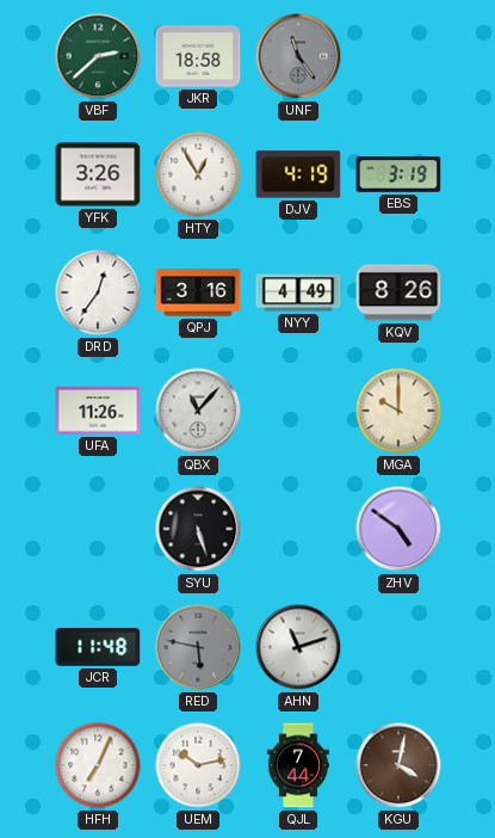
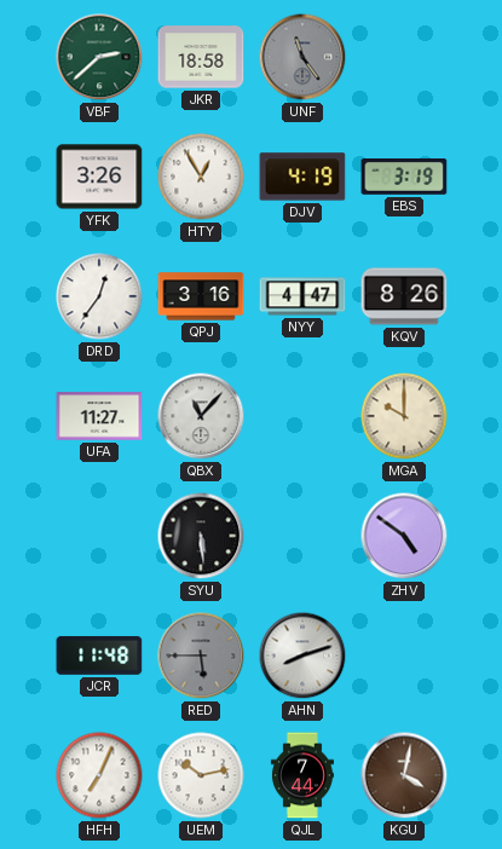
NYY: 4:49 -> 4:47 (302, 296)
UFA: 11:26 -> 11:27 (99, 416)
SYU: 5:27 -> 5:29 (201, 536)
RED: 5:47 -> 5:45 (201, 655)
AHN: 11:12 -> 8:12 (302, 655)
